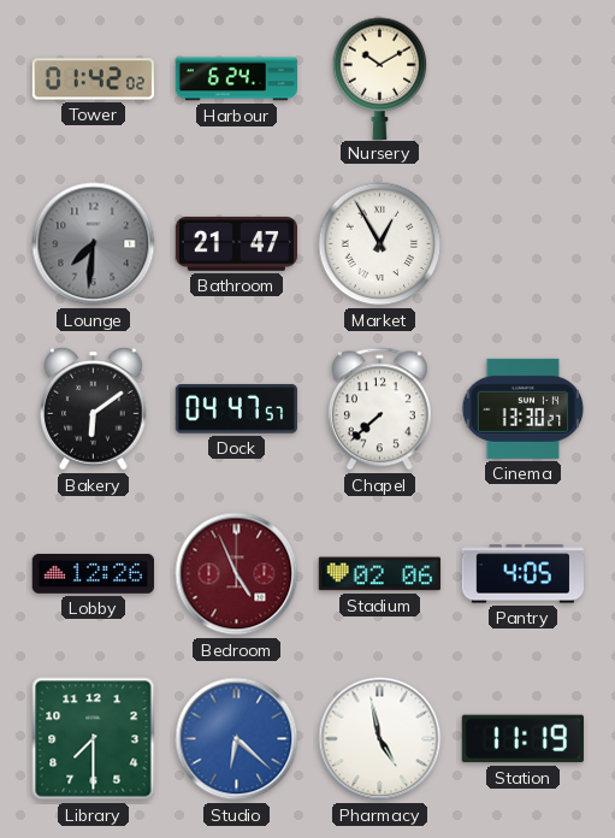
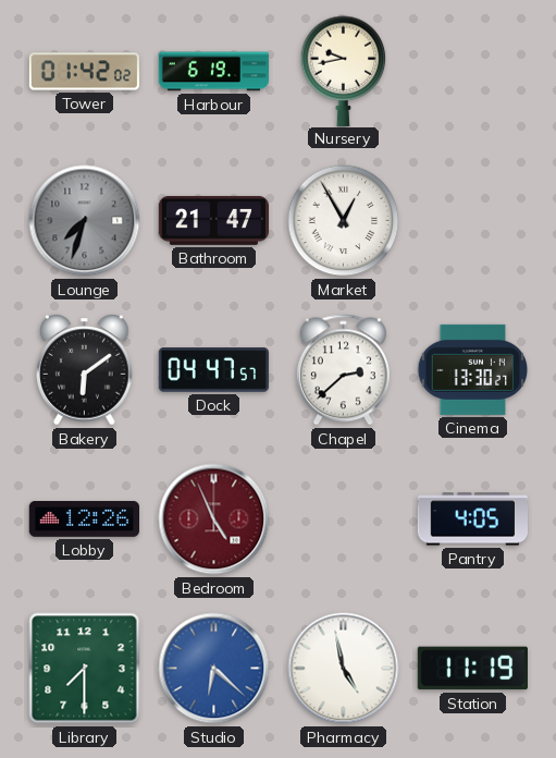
Harbour: 6:24 -> 6:19 (213, 72)
Nursery: 10:10 -> 9:43 (344, 71)
Lounge: 7:31 -> 7:33 (85, 221)
Chapel: 7:38 -> 2:38 (343, 370)
Stadium: 02:06 -> none (379, 574)
